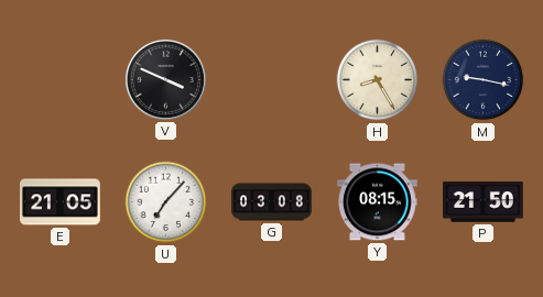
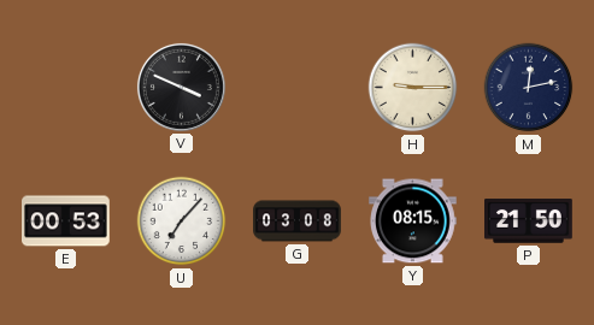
H: 8:25 -> 9:15 (413, 88)
M: 9:17 -> 12:13 (529, 88)
E: 21:05 -> 00:53 (66, 221)
